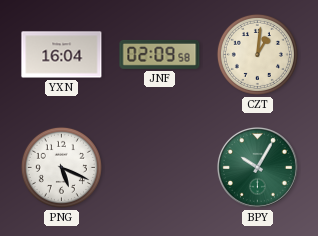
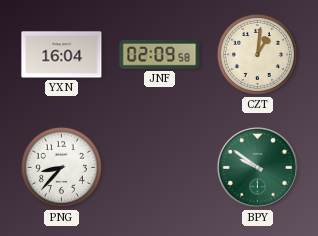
PNG: 5:19 -> 8:37 (61, 167)
BPY: 10:05 -> 9:51 (258, 168)
